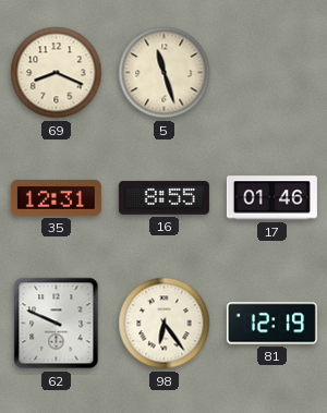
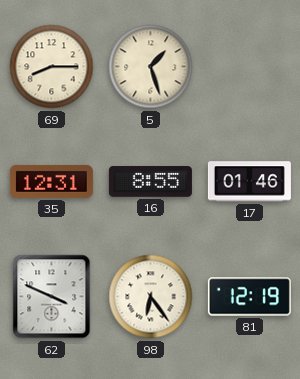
69: 8:19 -> 8:15 (52, 67)
5: 11:27 -> 1:27 (151, 67)
62: 9:49 -> 3:49 (52, 297)
